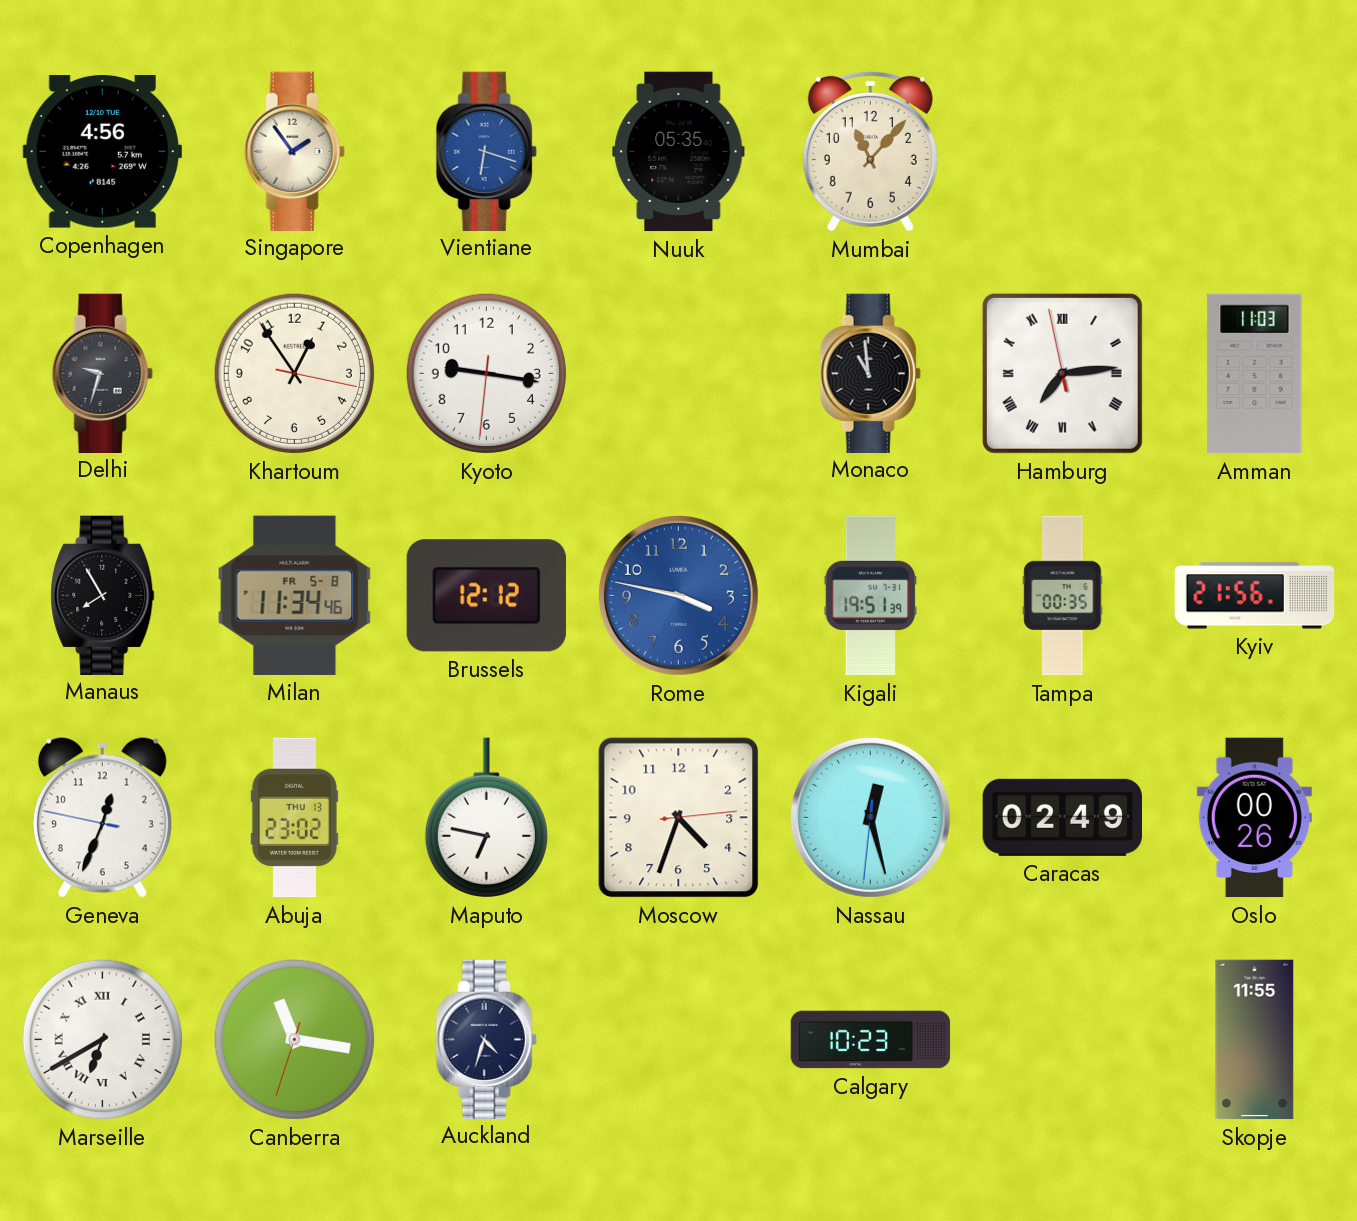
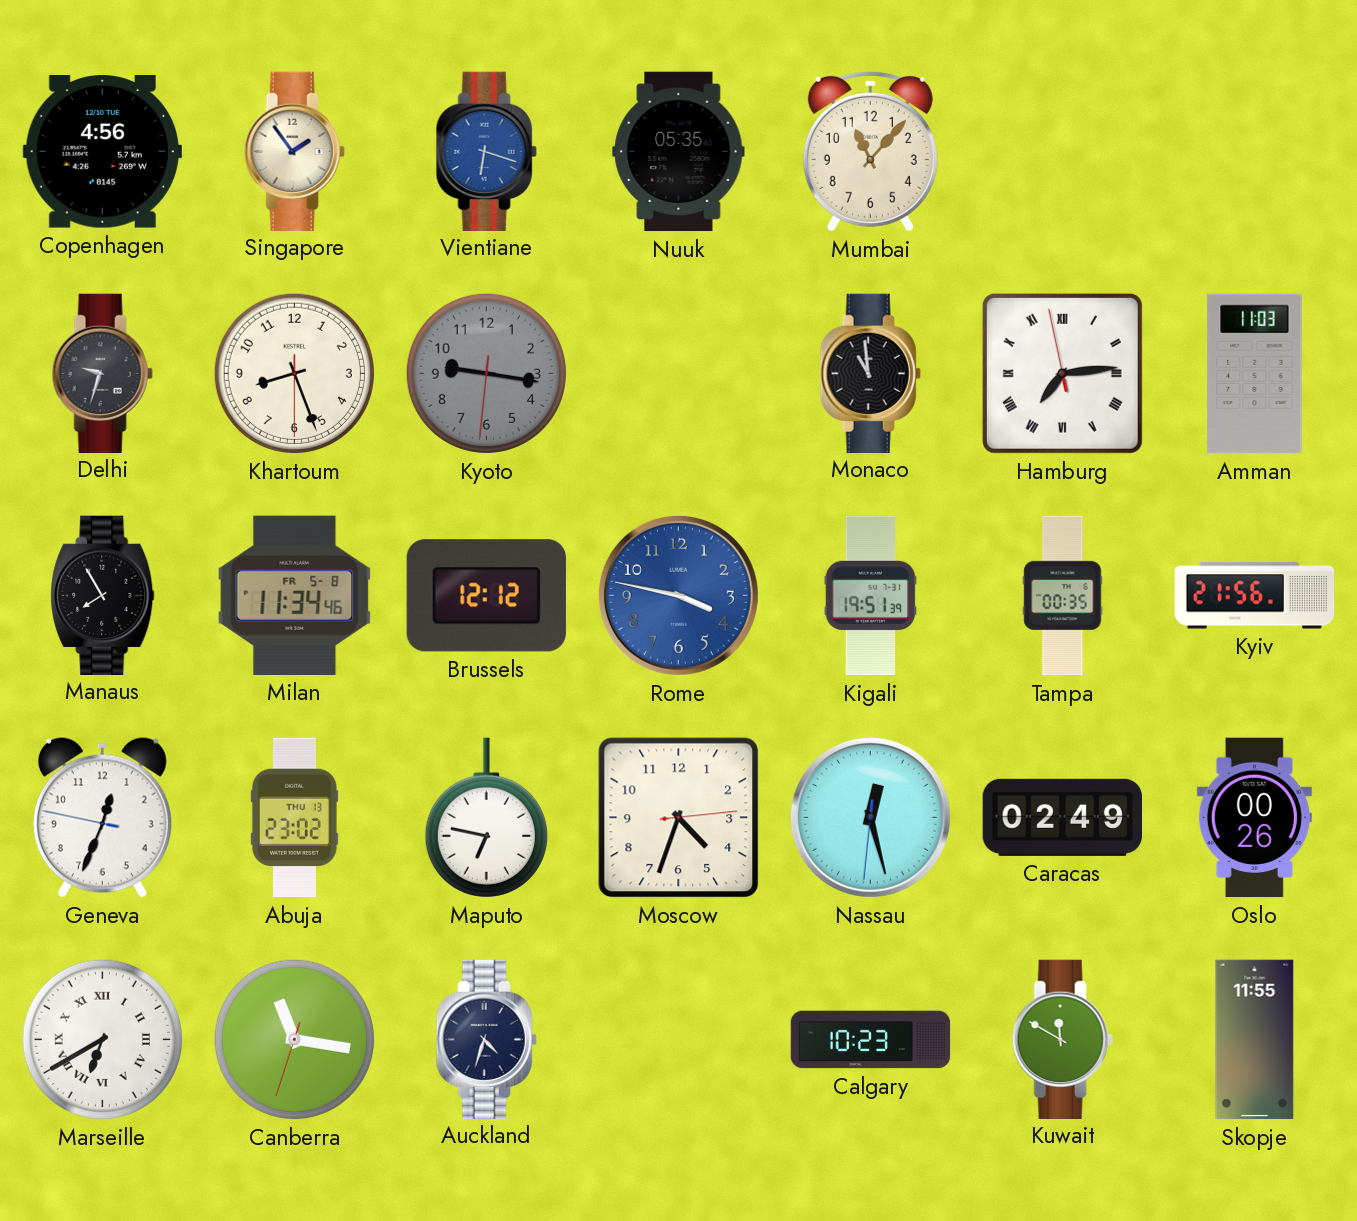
Khartoum: 12:54 -> 8:26 (294, 373)
Kyoto dial: white -> grey (486, 373)
Kuwait: none -> 11:50 (1062, 1039)
